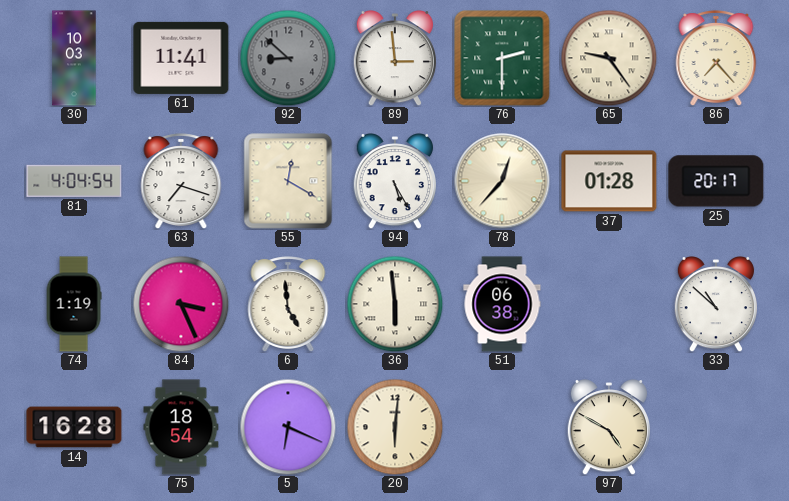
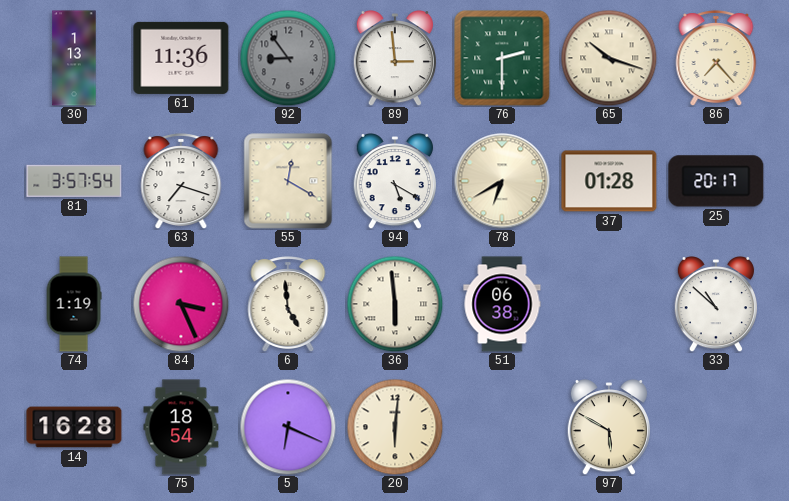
30: 10:03 -> 1:13 (74, 58)
61: 11:41 -> 11:36 (181, 58)
92: 8:52 -> 8:54 (288, 58)
65: 9:24 -> 10:18 (609, 58)
81: 4:04 -> 3:57 (74, 181)
94: 5:25 -> 5:20 (394, 182)
78: 12:37 -> 6:40 (502, 181)
97: 4:50 -> 5:50 (608, 428)
